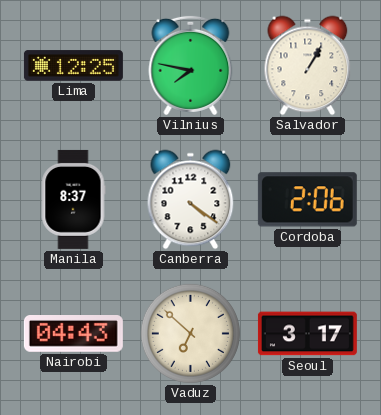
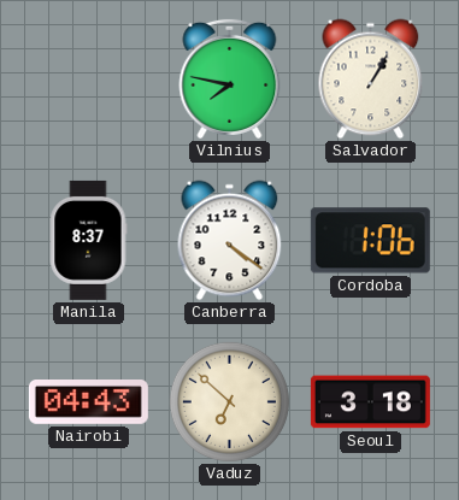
Lima: 12:25 -> none (73, 66)
Cordoba: 2:06 -> 1:06 (370, 241)
Seoul: 3:17 -> 3:18 (370, 402)
